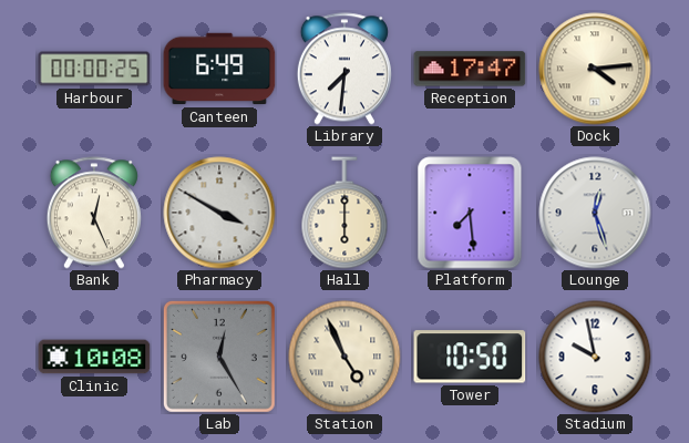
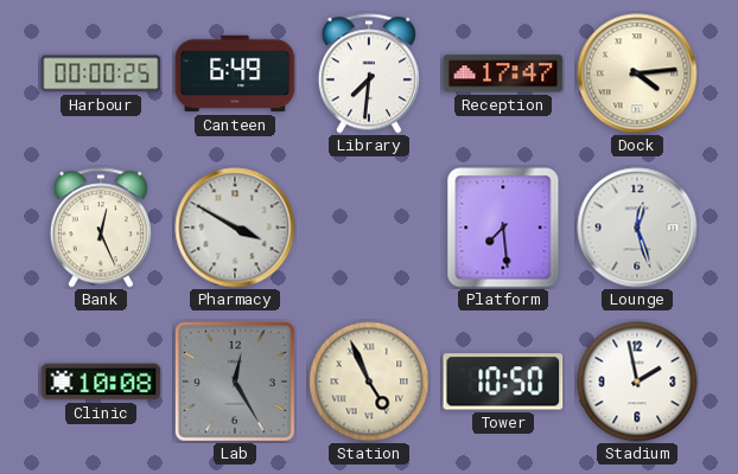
Hall: 6:00 -> none (344, 213)
Stadium: 9:58 -> 1:58 (637, 382)
